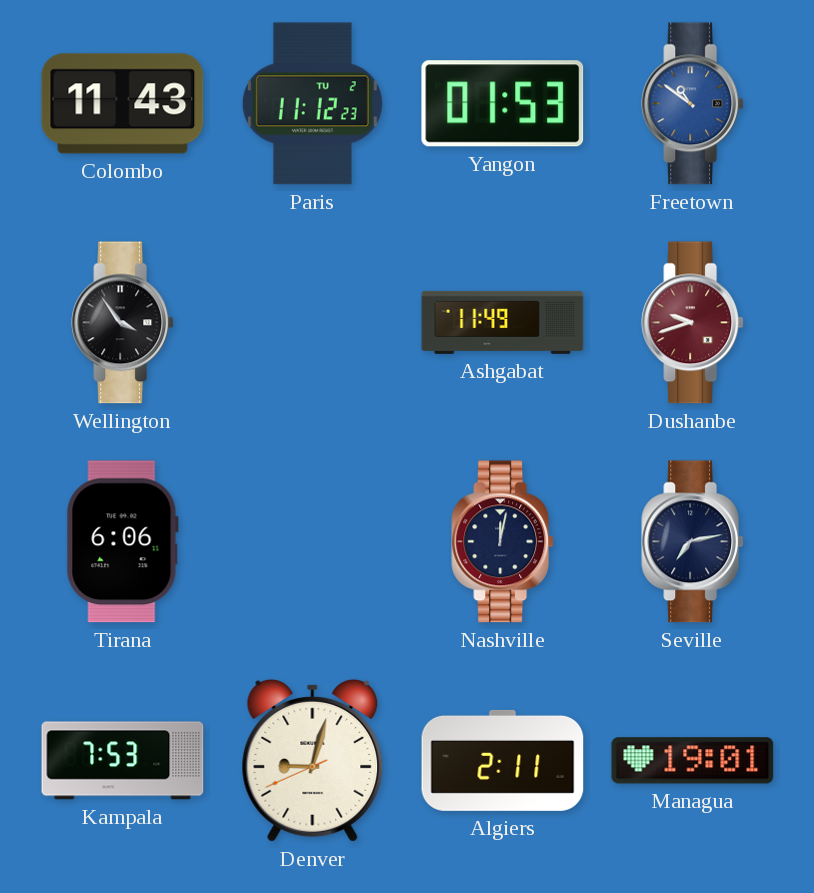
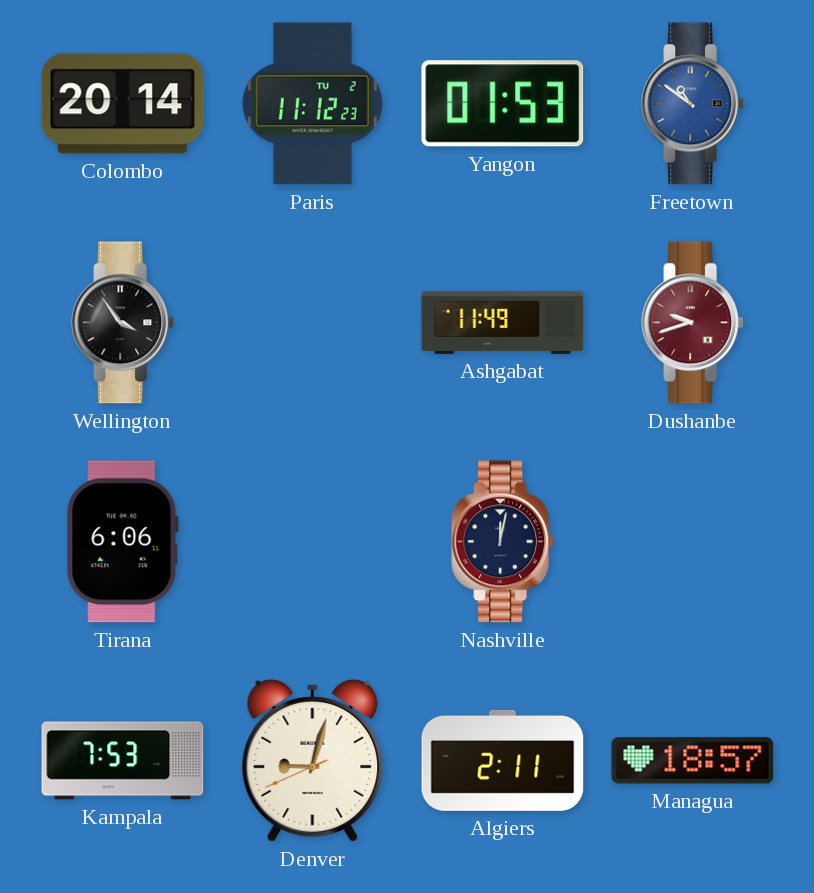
Colombo: 11:43 -> 20:14 (123, 104)
Seville: 7:13 -> none (693, 542)
Managua: 19:01 -> 18:57 (693, 761)
